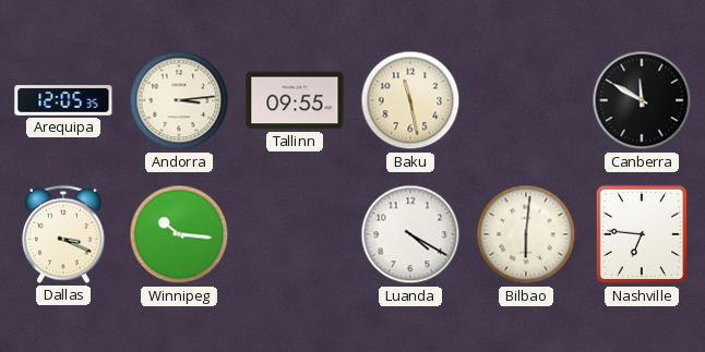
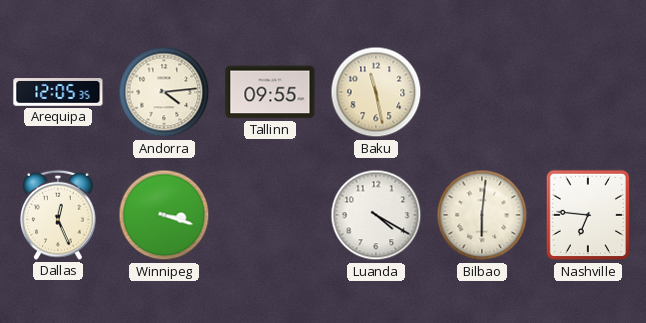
Andorra: 3:14 -> 4:14 (164, 92)
Canberra: 11:50 -> none (642, 100)
Dallas: 3:19 -> 12:26 (58, 215)
Winnipeg: 10:16 -> 3:18 (164, 215)
